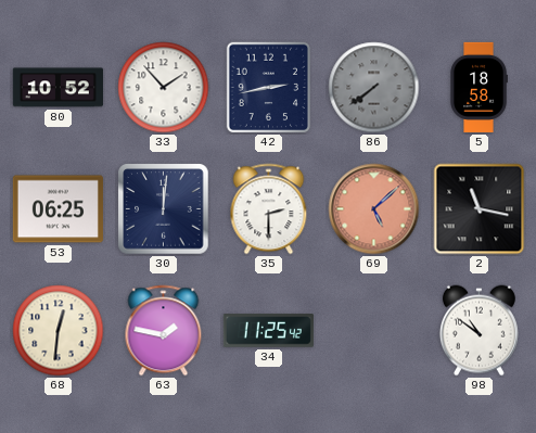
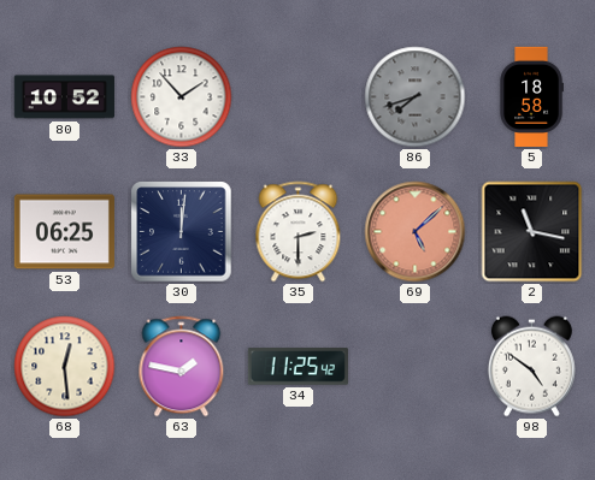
42: 2:43 -> none (269, 88)
86: 7:39 -> 7:42 (416, 97)
68: 12:31 -> 12:29 (65, 367)
98: 10:51 -> 4:51 (531, 367)
